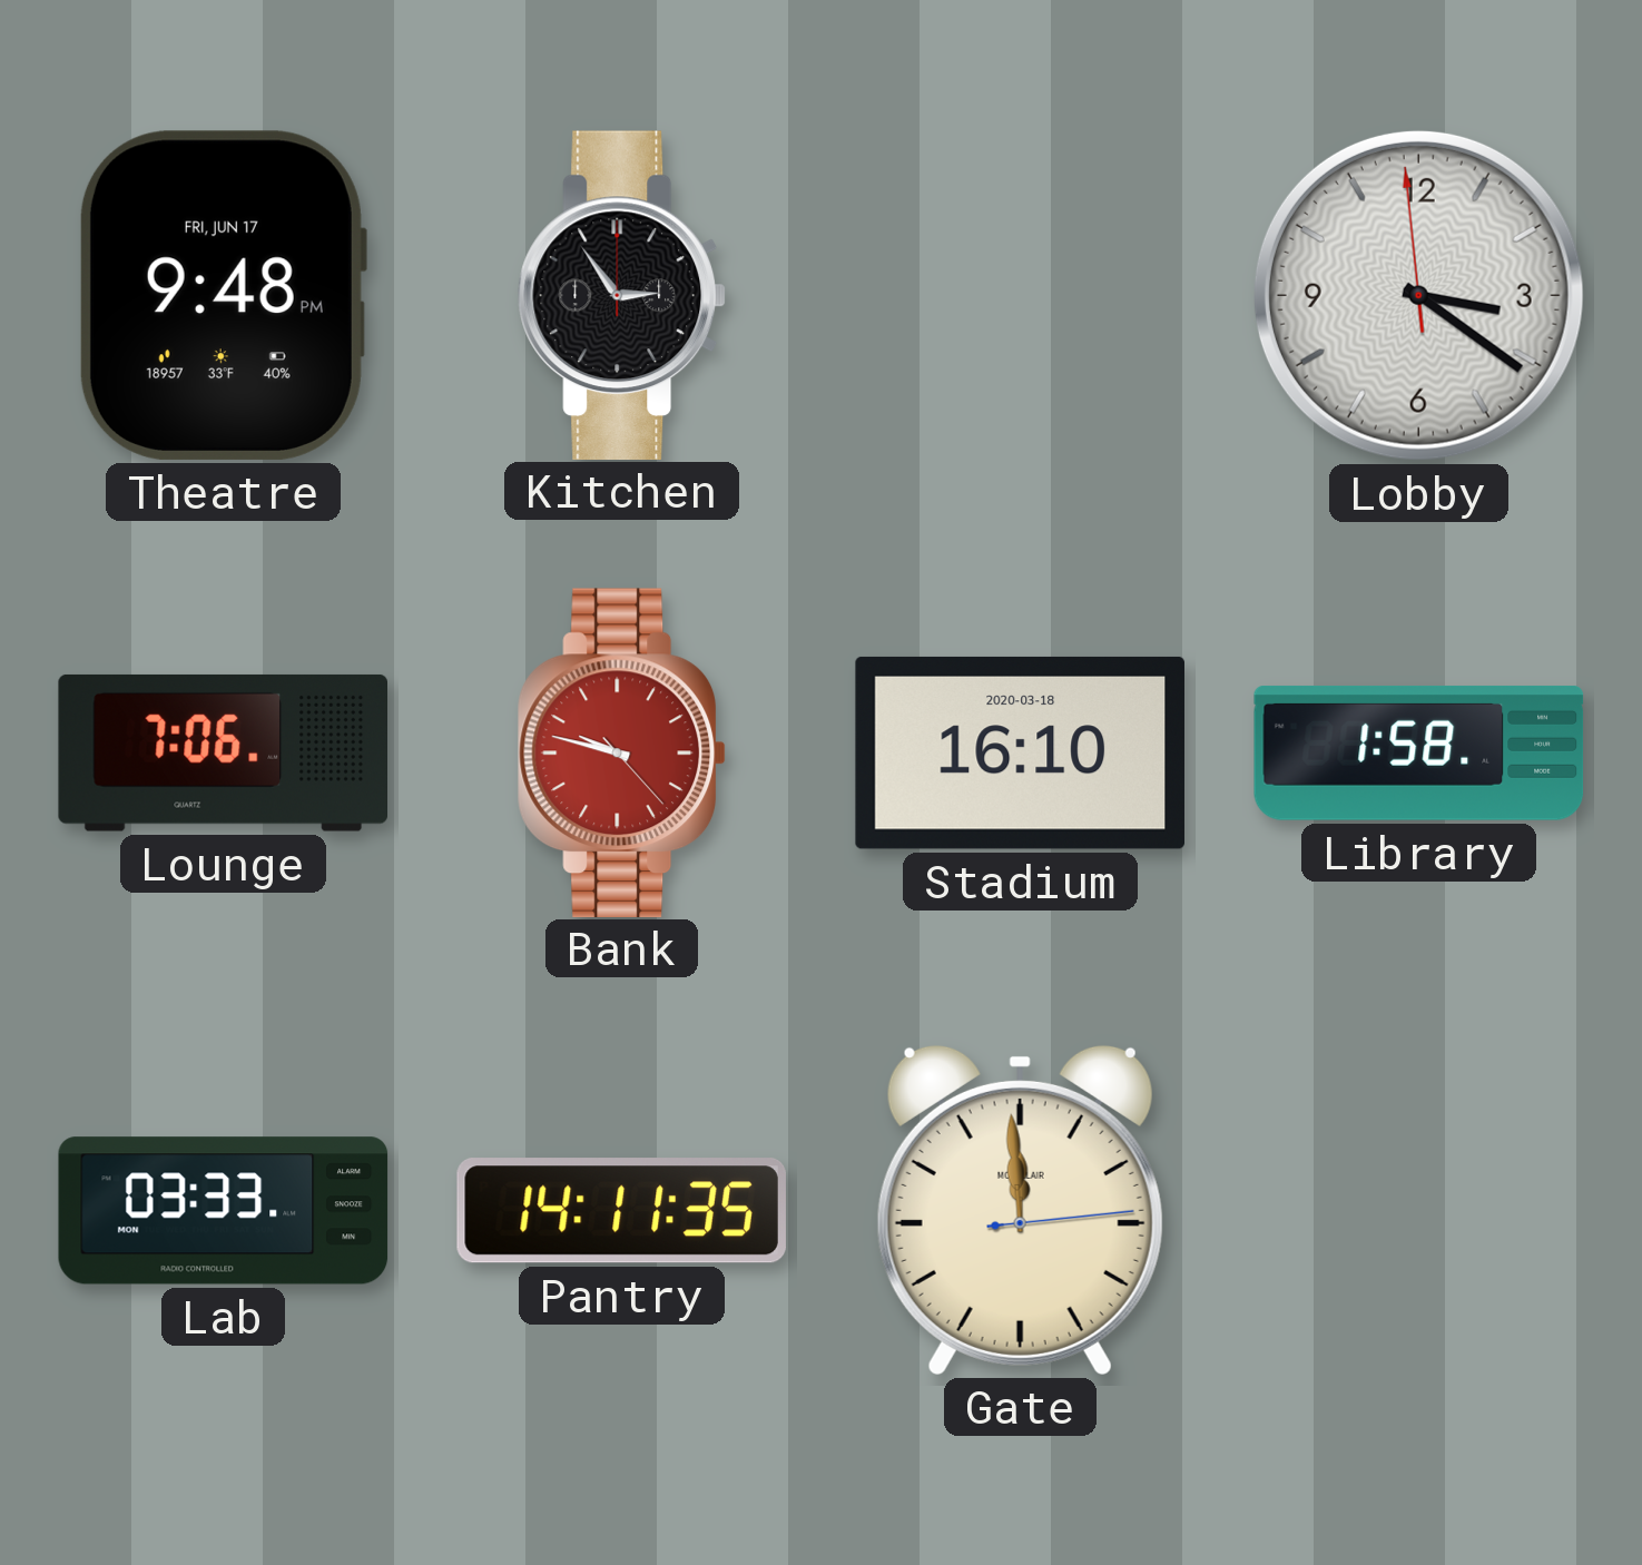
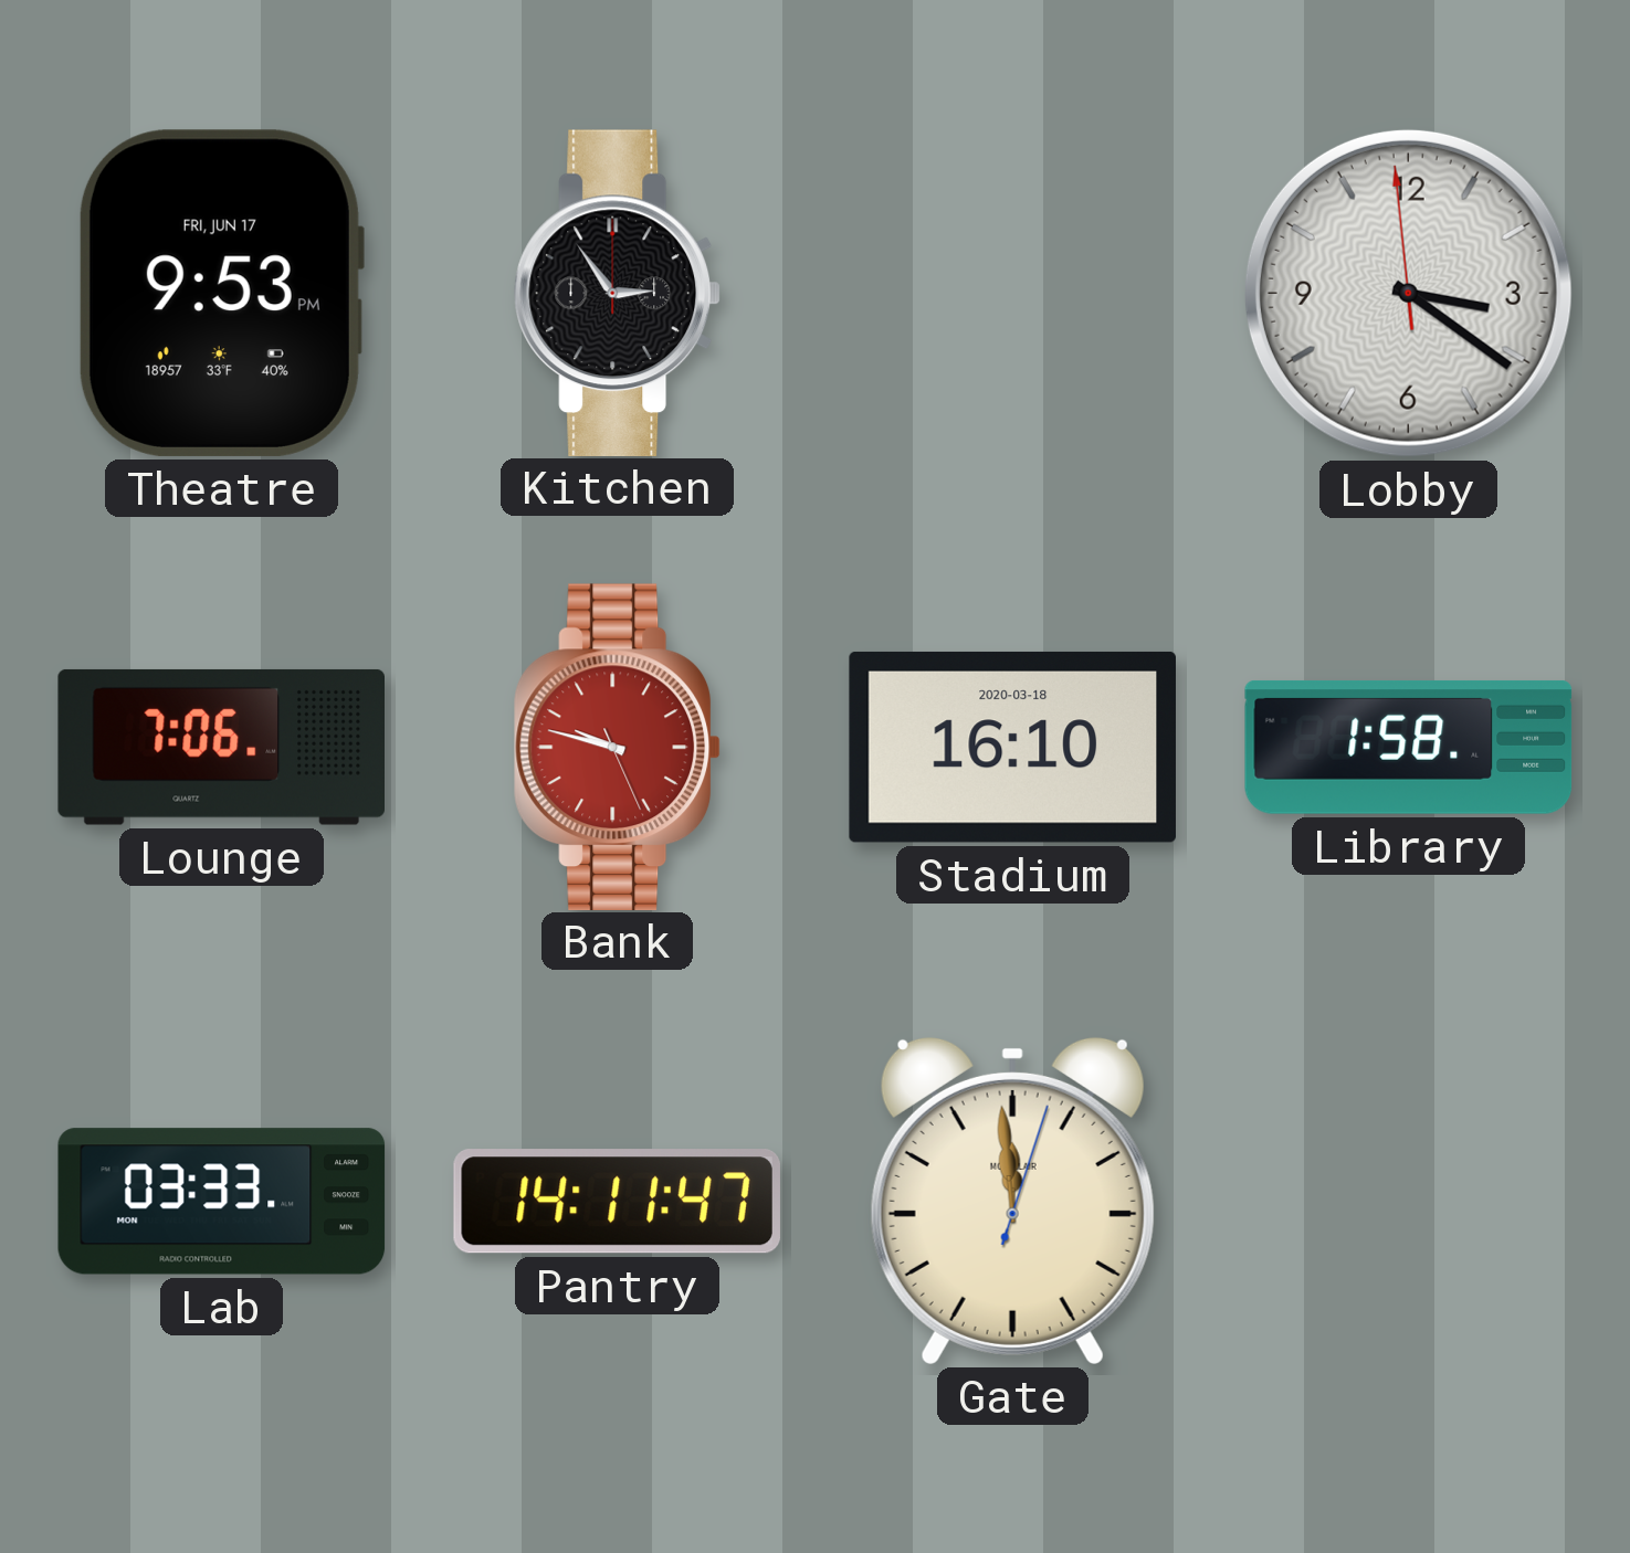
Theatre: 9:48 -> 9:53 (221, 293)
Bank: 9:47:23 -> 9:47:26 (618, 747)
Pantry: 14:11:35 -> 14:11:47 (617, 1202)
Gate: 11:59:14 -> 11:59:03 (1012, 1201)
